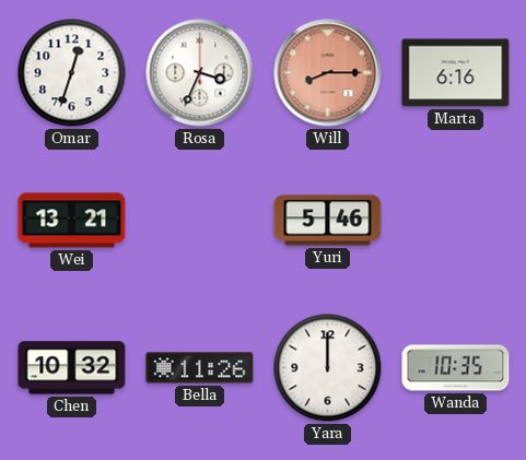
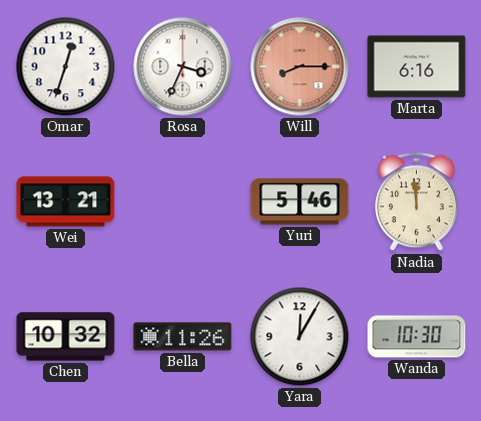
Nadia: none -> 11:59 (417, 202)
Yara: 12:00 -> 12:05 (300, 337)
Wanda: 10:35 -> 10:30 (417, 337)
